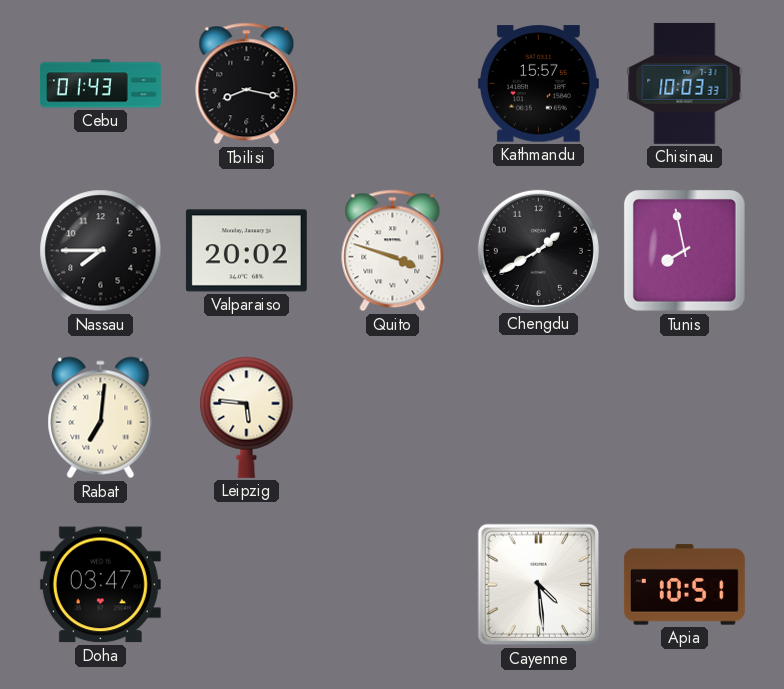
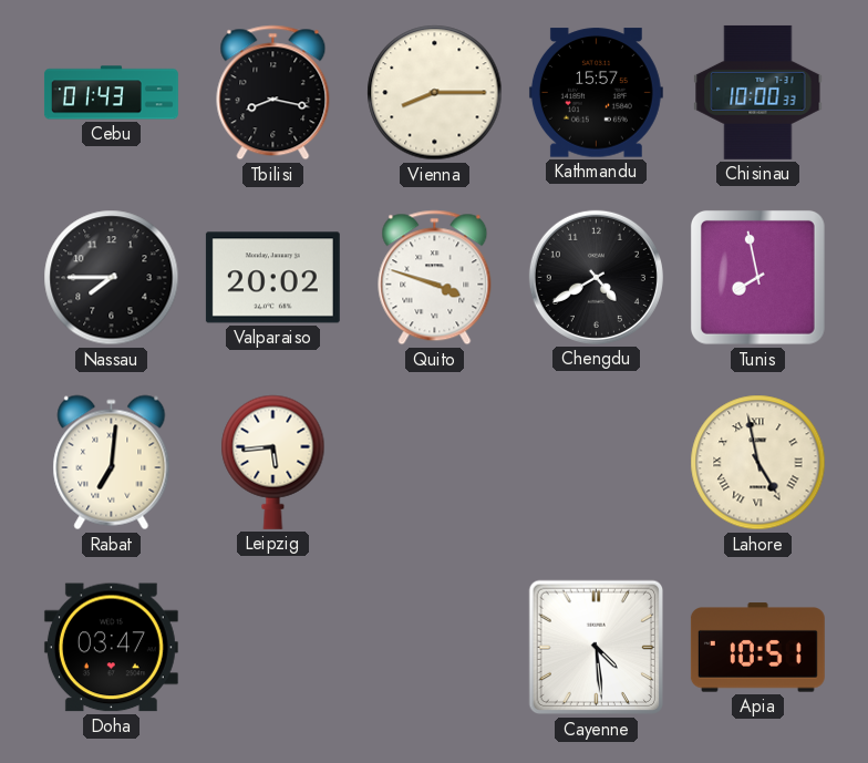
Vienna: none -> 8:15 (435, 93)
Chisinau: 10:03 -> 10:00 (758, 92)
Chengdu: 1:40 -> 4:40 (596, 277)
Leipzig: 5:46 -> 5:44 (273, 462)
Lahore: none -> 4:58 (758, 463)
